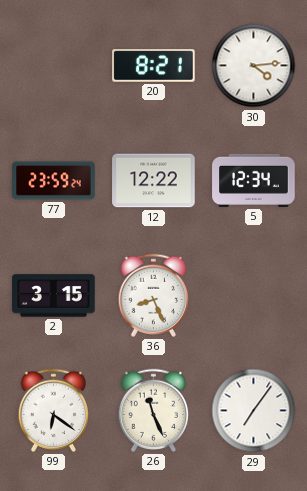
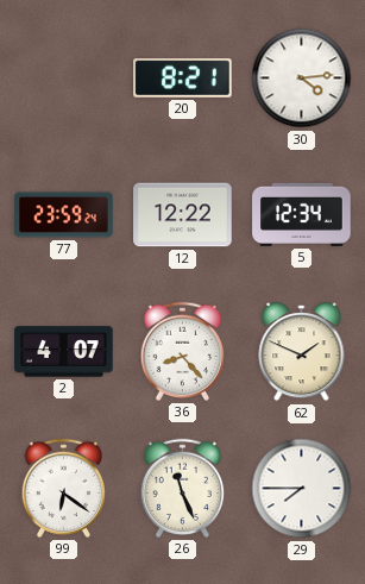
2: 3:15 -> 4:07 (64, 352)
36: 8:26 -> 8:23 (182, 351)
62: none -> 1:49 (302, 353)
29: 7:06 -> 7:45 (302, 489)
